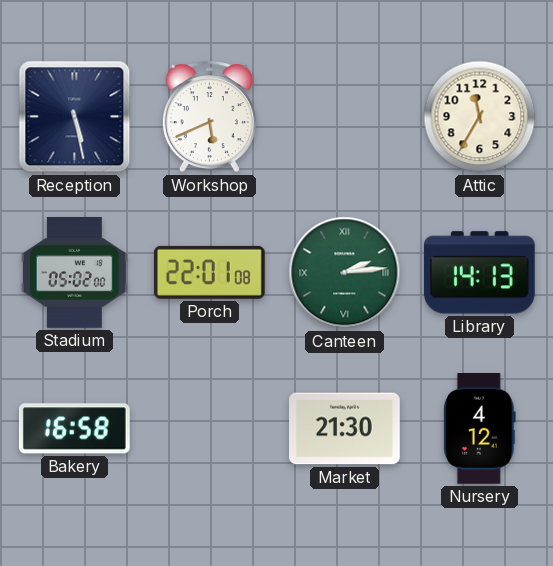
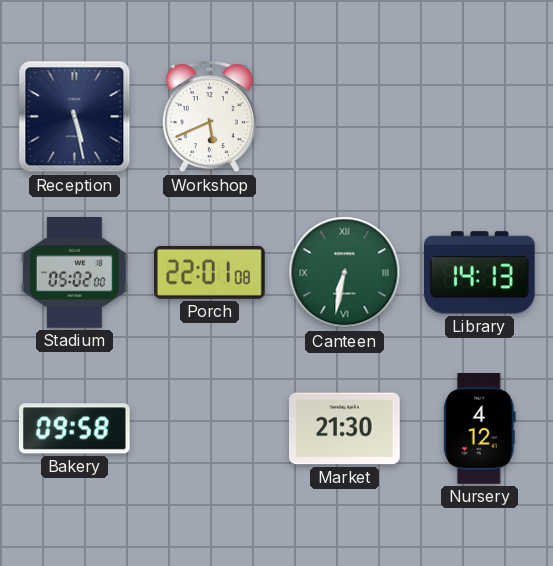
Attic: 11:35 -> none (480, 117)
Canteen: 2:14 -> 6:32 (345, 273)
Bakery: 16:58 -> 09:58 (74, 429)
